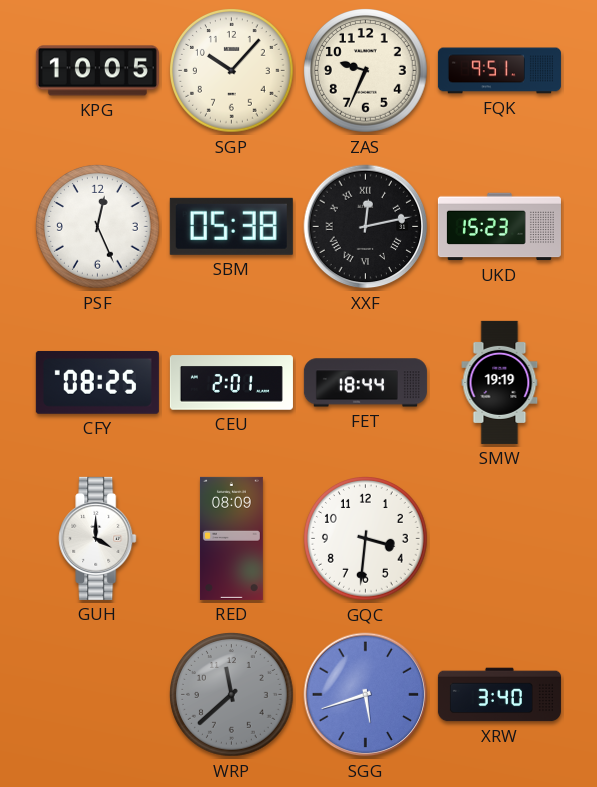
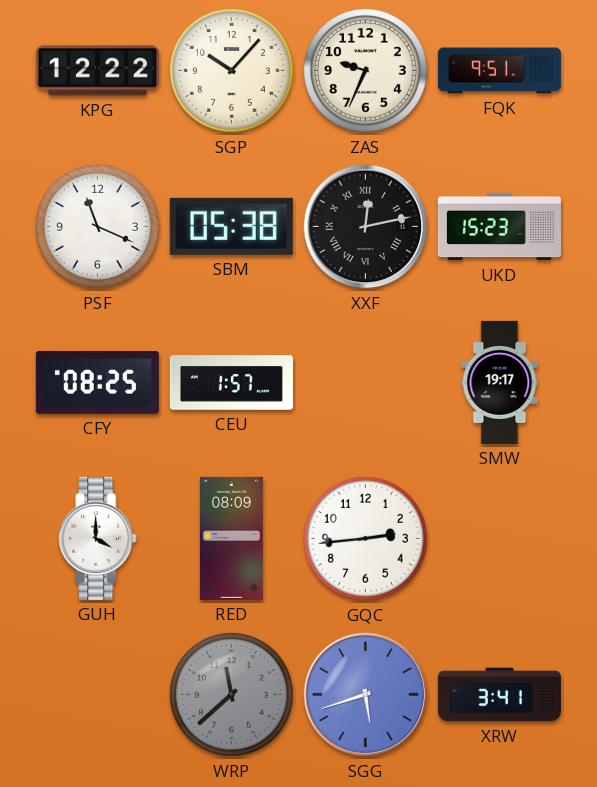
KPG: 10:05 -> 12:22 (97, 71)
PSF: 12:26 -> 11:19 (98, 227)
CEU: 2:01 -> 1:57 (231, 383)
FET: 18:44 -> none (365, 383)
SMW: 19:19 -> 19:17 (500, 382)
GQC: 3:31 -> 2:44 (366, 539)
XRW: 3:40 -> 3:41 (499, 695)
